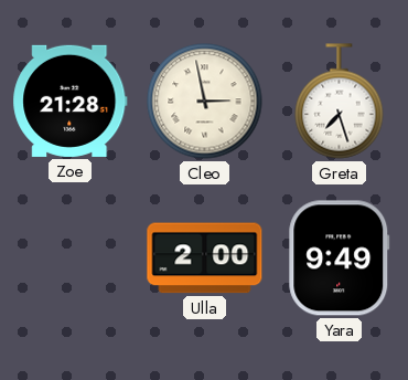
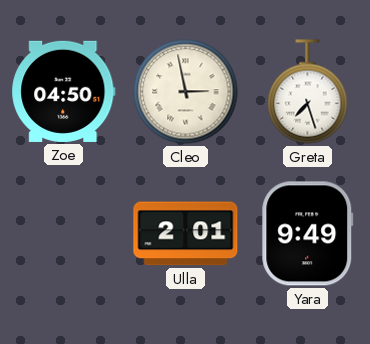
Zoe: 21:28 -> 04:50 (64, 91)
Ulla: 2:00 -> 2:01 (186, 234)
